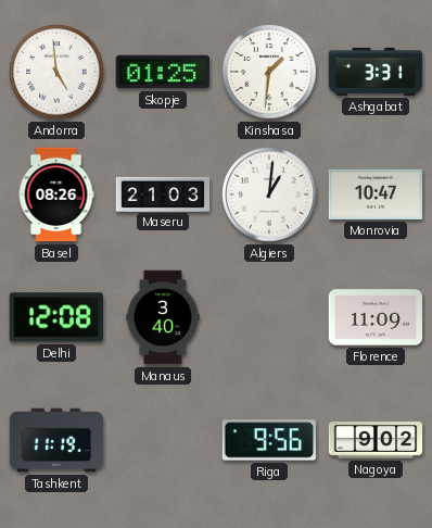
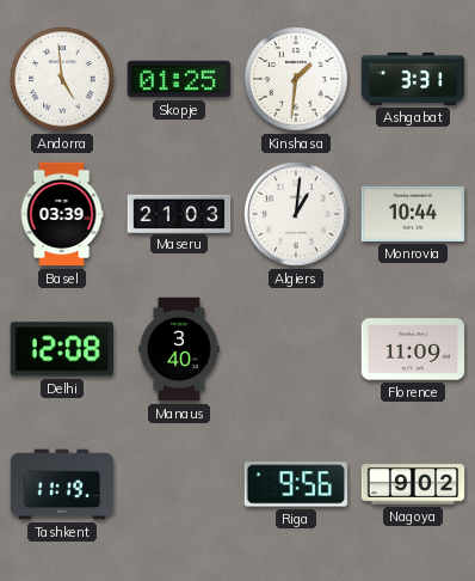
Basel: 08:26 -> 03:39 (62, 214)
Monrovia: 10:47 -> 10:44 (413, 214)
